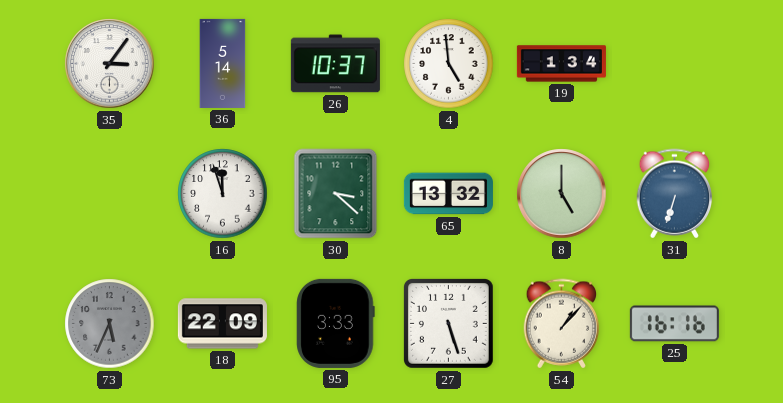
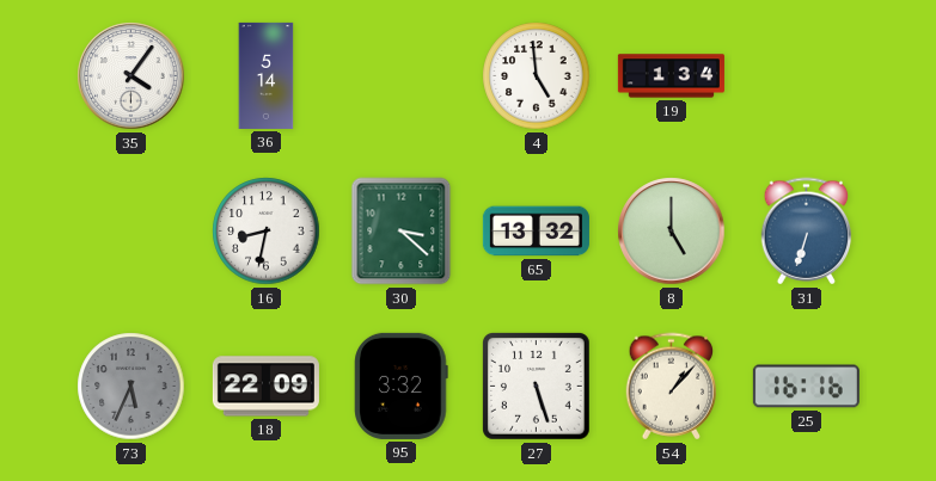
35: 3:06 -> 4:06 (131, 76)
26: 10:37 -> none (335, 64)
16: 11:57 -> 8:32 (267, 232)
95: 3:33 -> 3:32 (402, 386)
